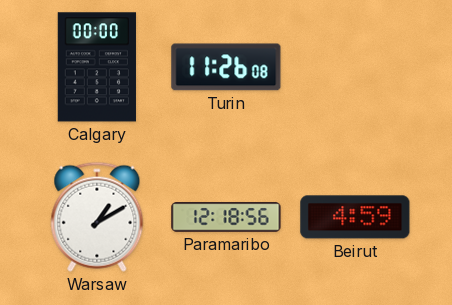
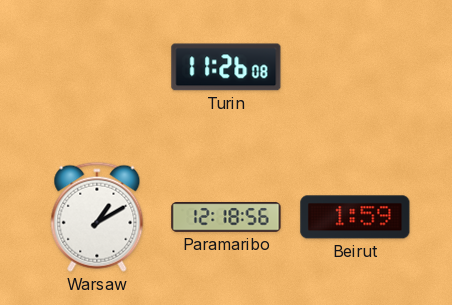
Calgary: 00:00 -> none (97, 67)
Beirut: 4:59 -> 1:59 (355, 217)
